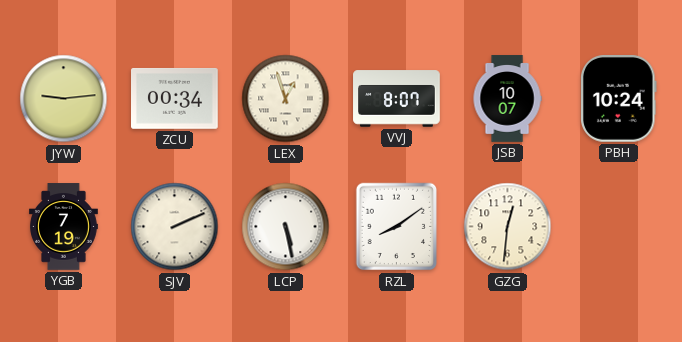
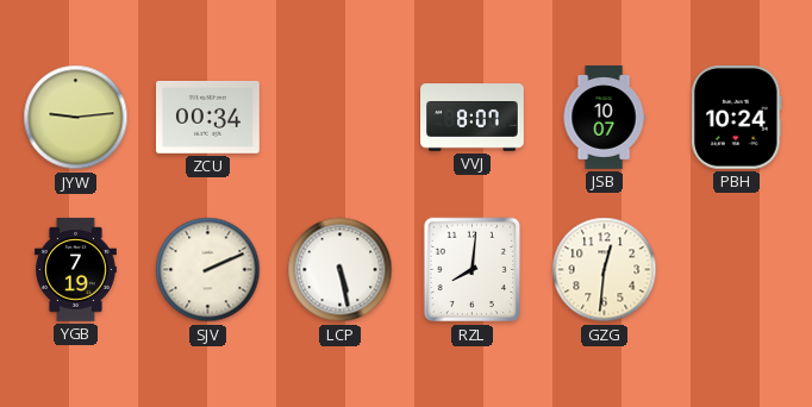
LEX: 12:57 -> none (286, 99)
RZL: 8:09 -> 8:01 (473, 270)
